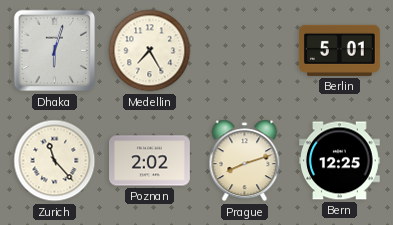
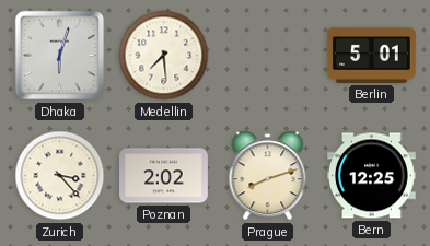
Medellin: 7:25 -> 7:29 (164, 56)
Zurich: 11:23 -> 3:23 (60, 176)
